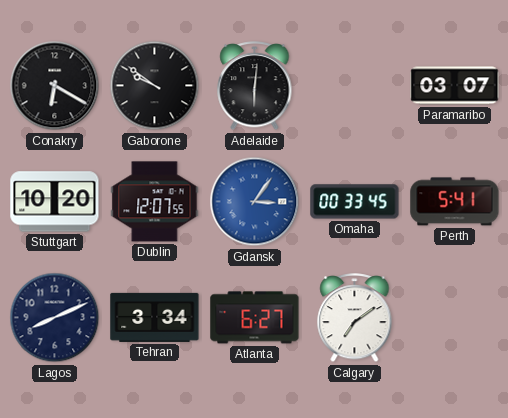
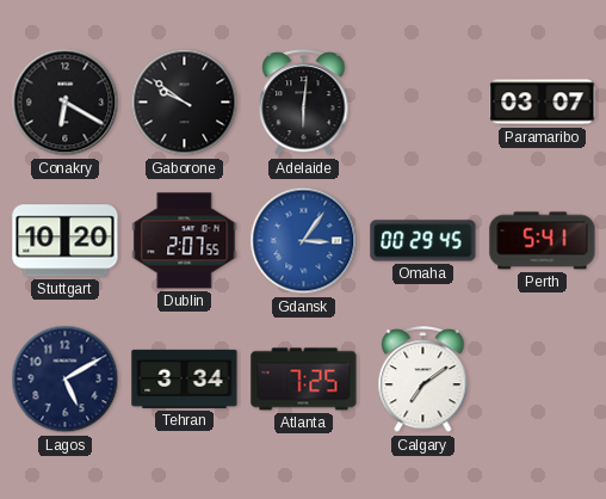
Dublin: 12:07 -> 2:07 (185, 241)
Omaha: 00:33 -> 00:29 (423, 241)
Lagos: 8:11 -> 5:10 (66, 380)
Atlanta: 6:27 -> 7:25 (304, 380)
